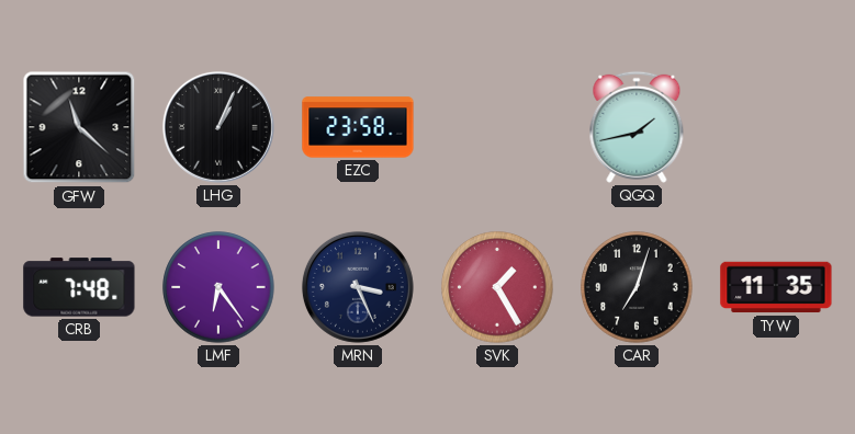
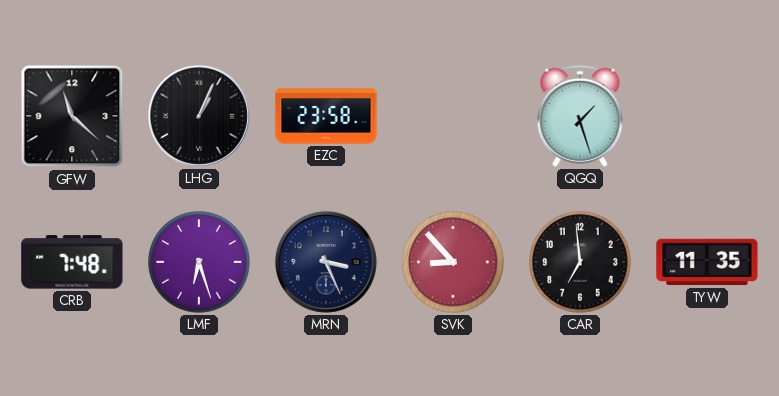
QGQ: 1:43 -> 1:27 (580, 116)
LMF: 6:24 -> 6:27 (199, 262)
SVK: 1:25 -> 8:53 (453, 262)
CAR: 7:03 -> 6:59 (580, 262)
